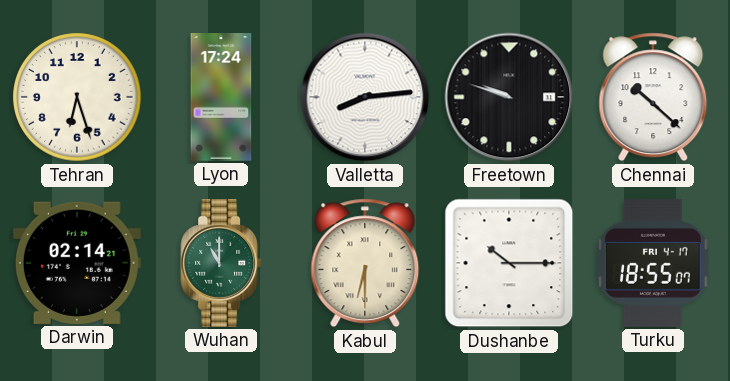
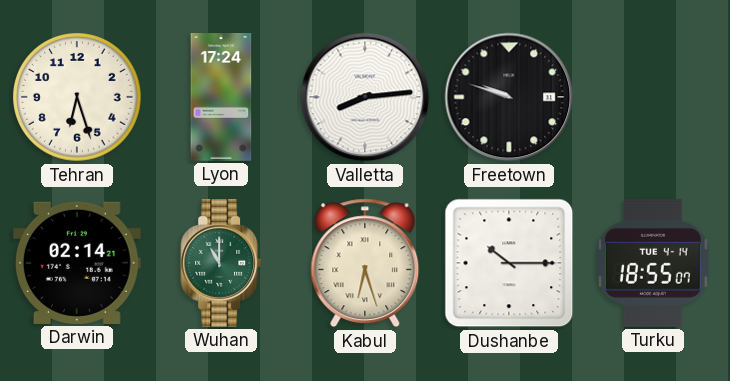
Chennai: 10:22 -> none (653, 97)
Kabul: 6:30 -> 6:27 (365, 263)
Turku date: FRI 4-17 -> TUE 4-14 (653, 263)
